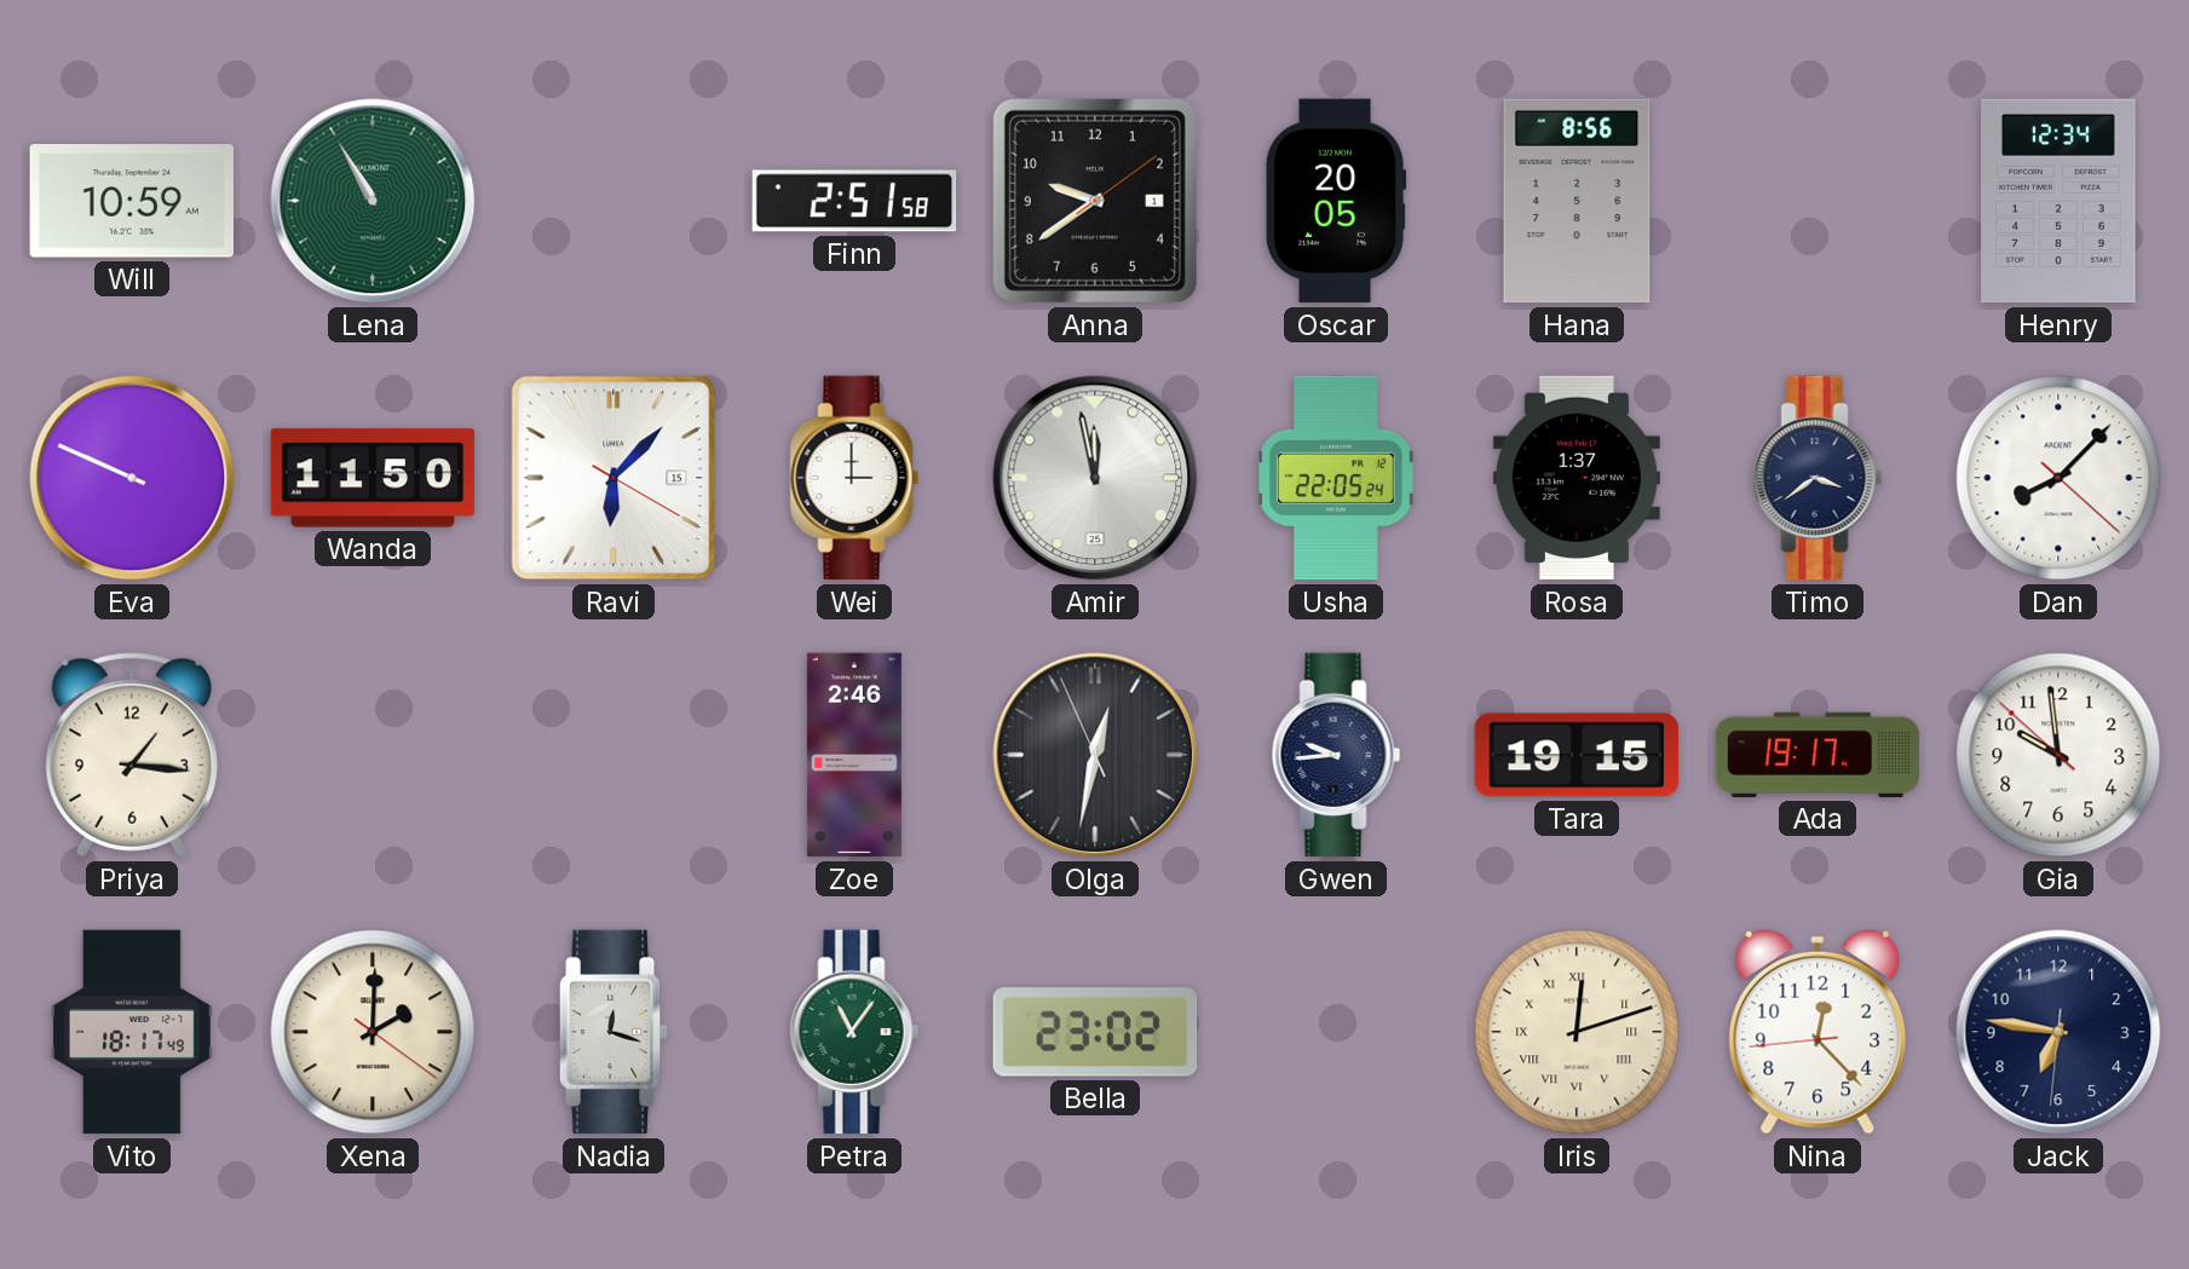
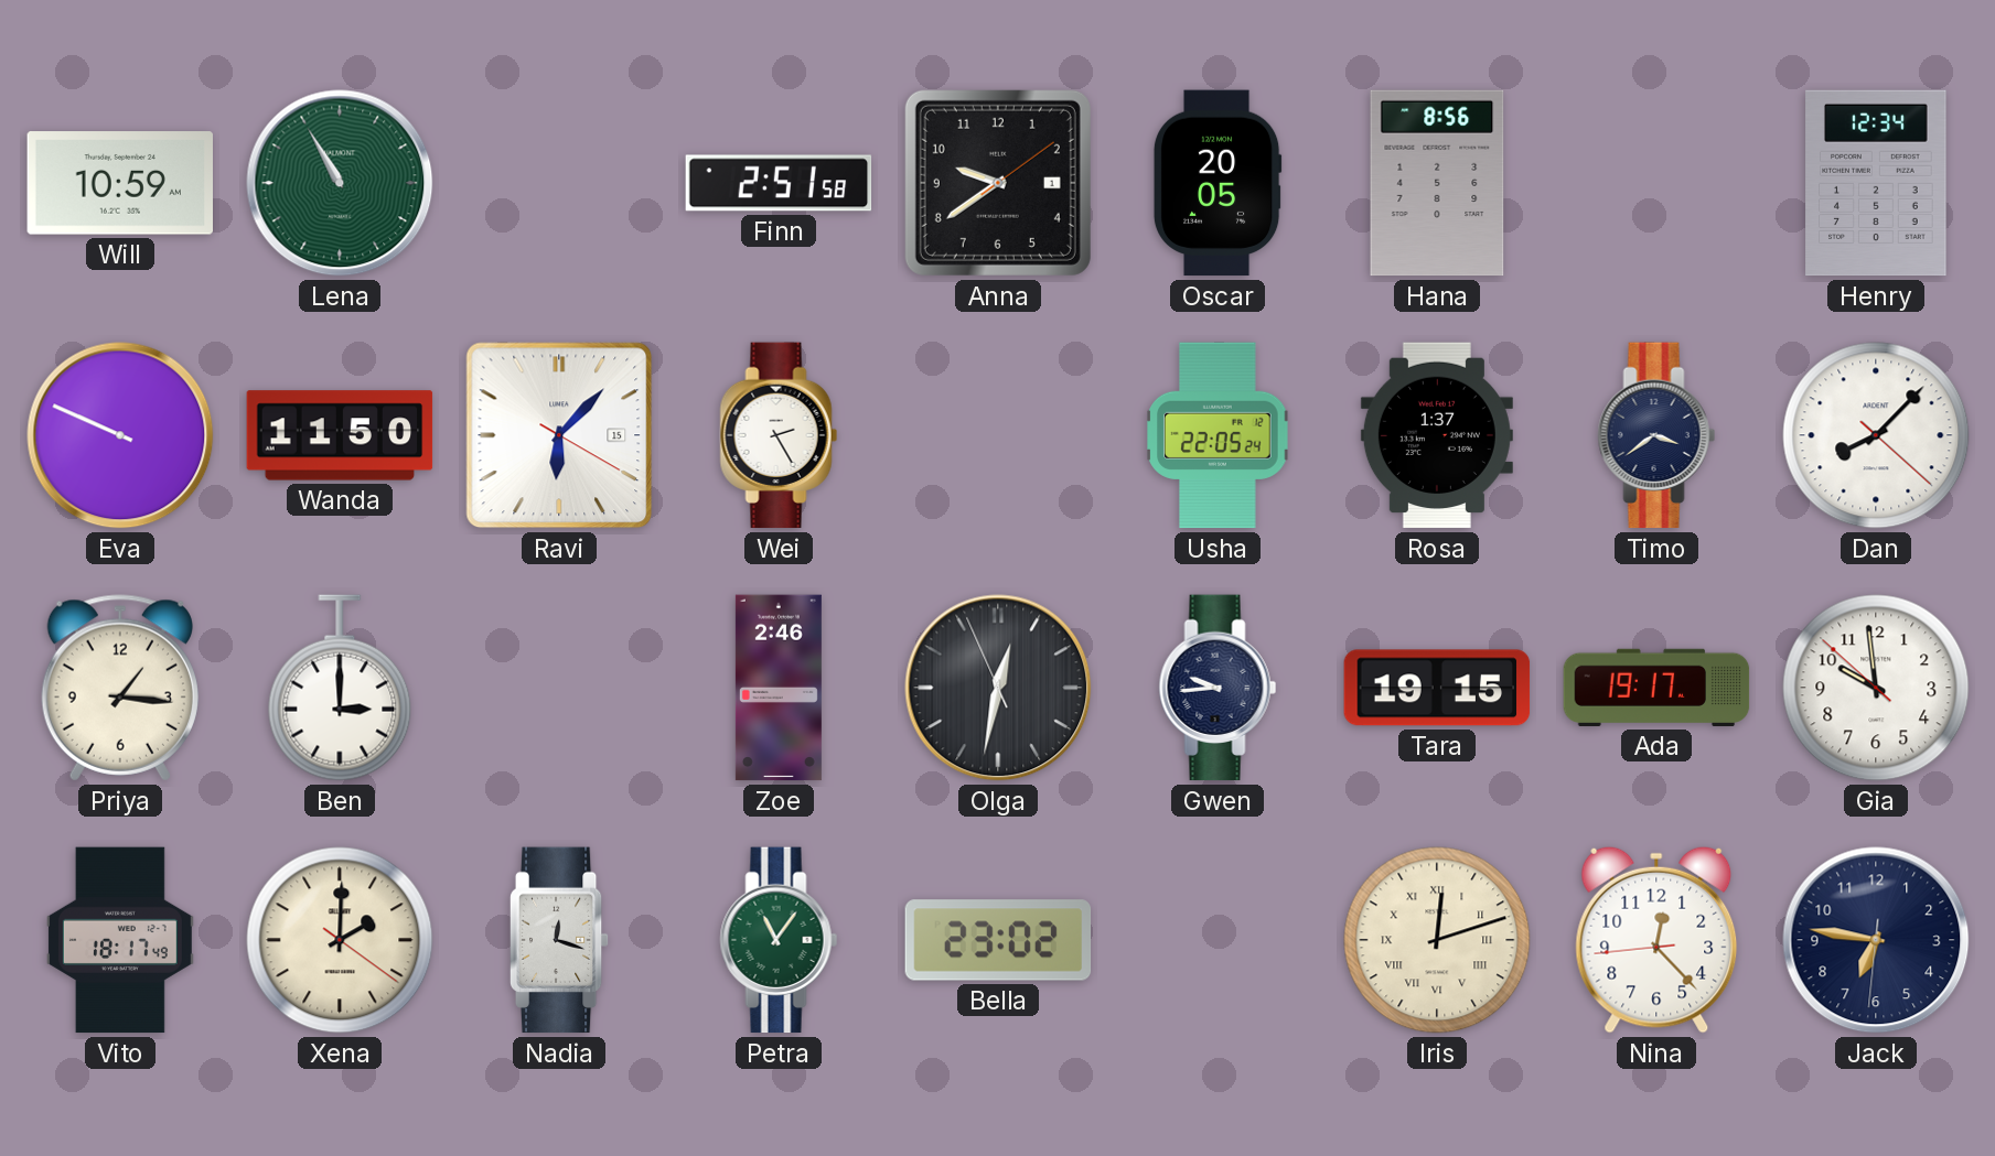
Wei: 3:00 -> 2:25 (779, 435)
Amir: 11:58 -> none (1095, 478)
Ben: none -> 3:00 (340, 688)
